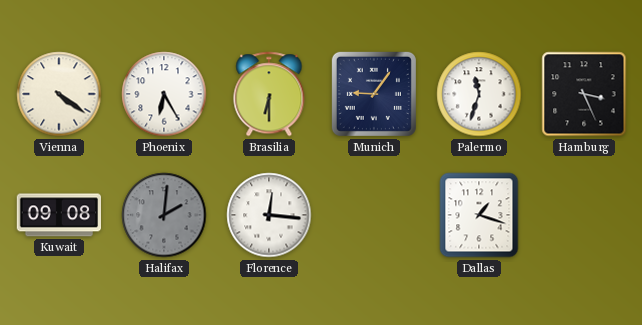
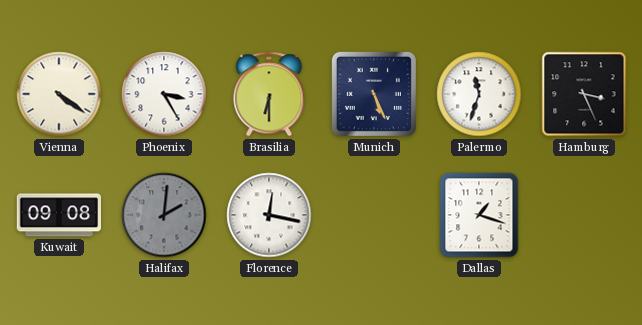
Phoenix: 6:25 -> 3:25 (164, 94)
Munich: 9:06 -> 5:26 (374, 94)
Florence: 12:16 -> 12:17 (269, 215)
